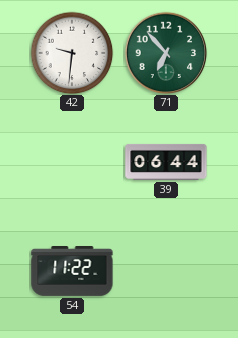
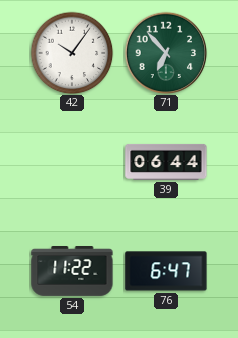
42: 9:31 -> 10:06 (72, 53)
76: none -> 6:47 (166, 271)
